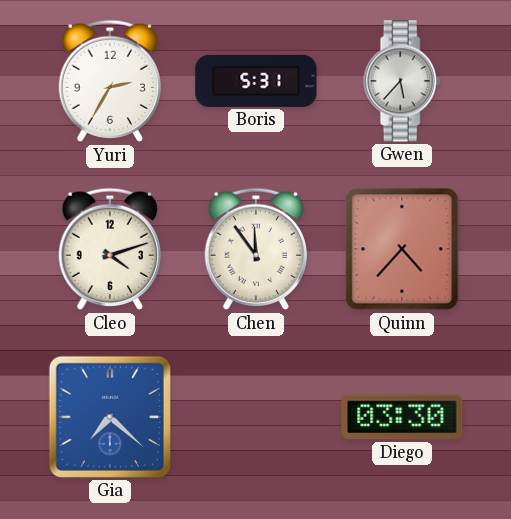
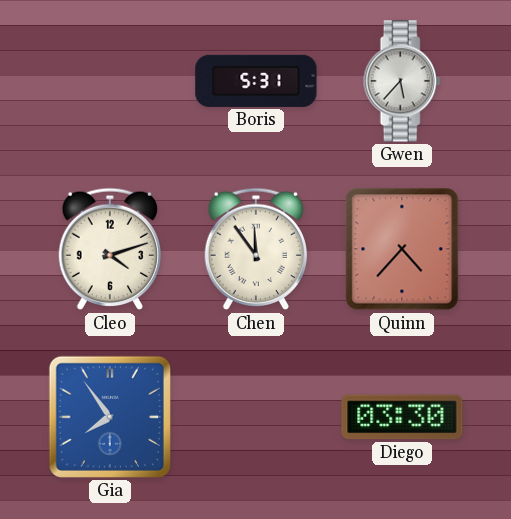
Yuri: 2:35 -> none (109, 81)
Gia: 7:22 -> 7:54 (110, 417)
